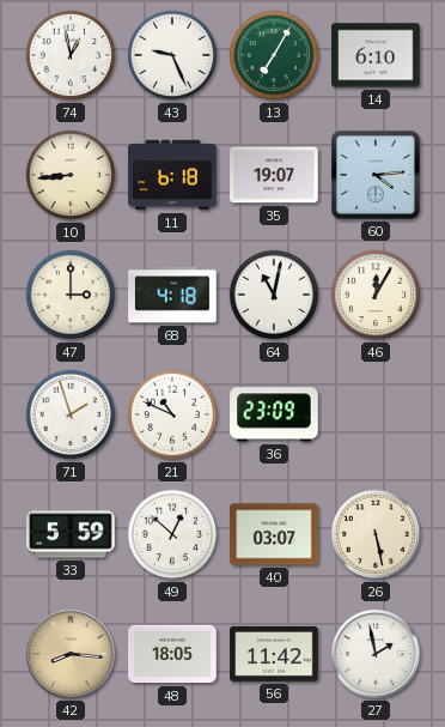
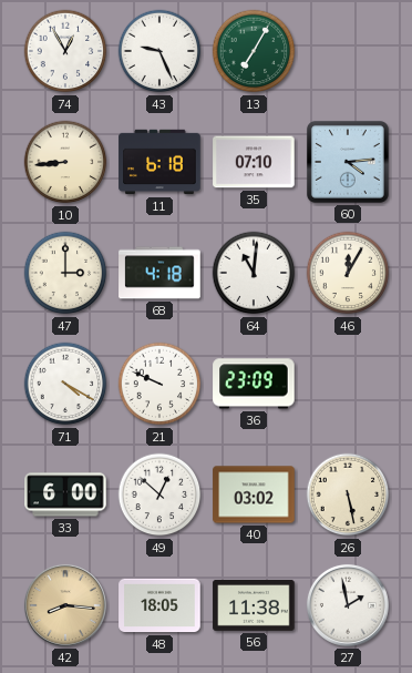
74: 12:58 -> 12:55 (65, 51)
14: 6:10 -> none (376, 55)
35: 19:07 -> 07:10 (254, 162)
64: 11:02 -> 11:01 (254, 273)
71: 1:57 -> 4:20 (65, 384)
21: 10:49 -> 9:49 (159, 384)
33: 5:59 -> 6:00 (65, 494)
40: 03:07 -> 03:02 (254, 494)
56: 11:42 -> 11:38 (254, 605)
